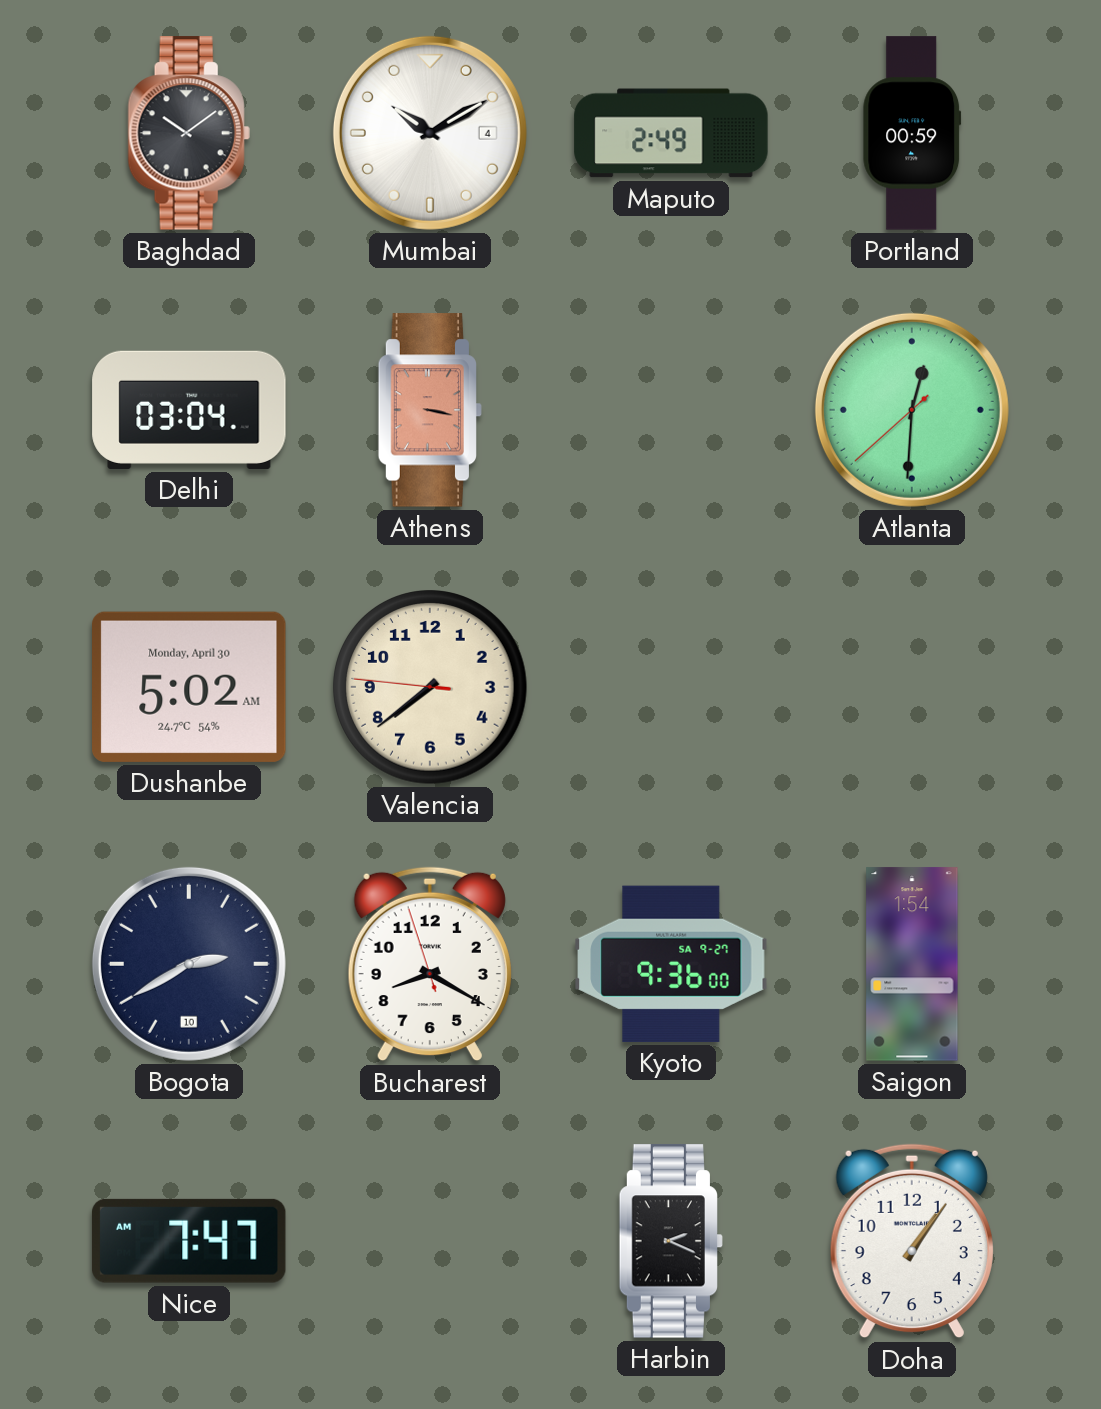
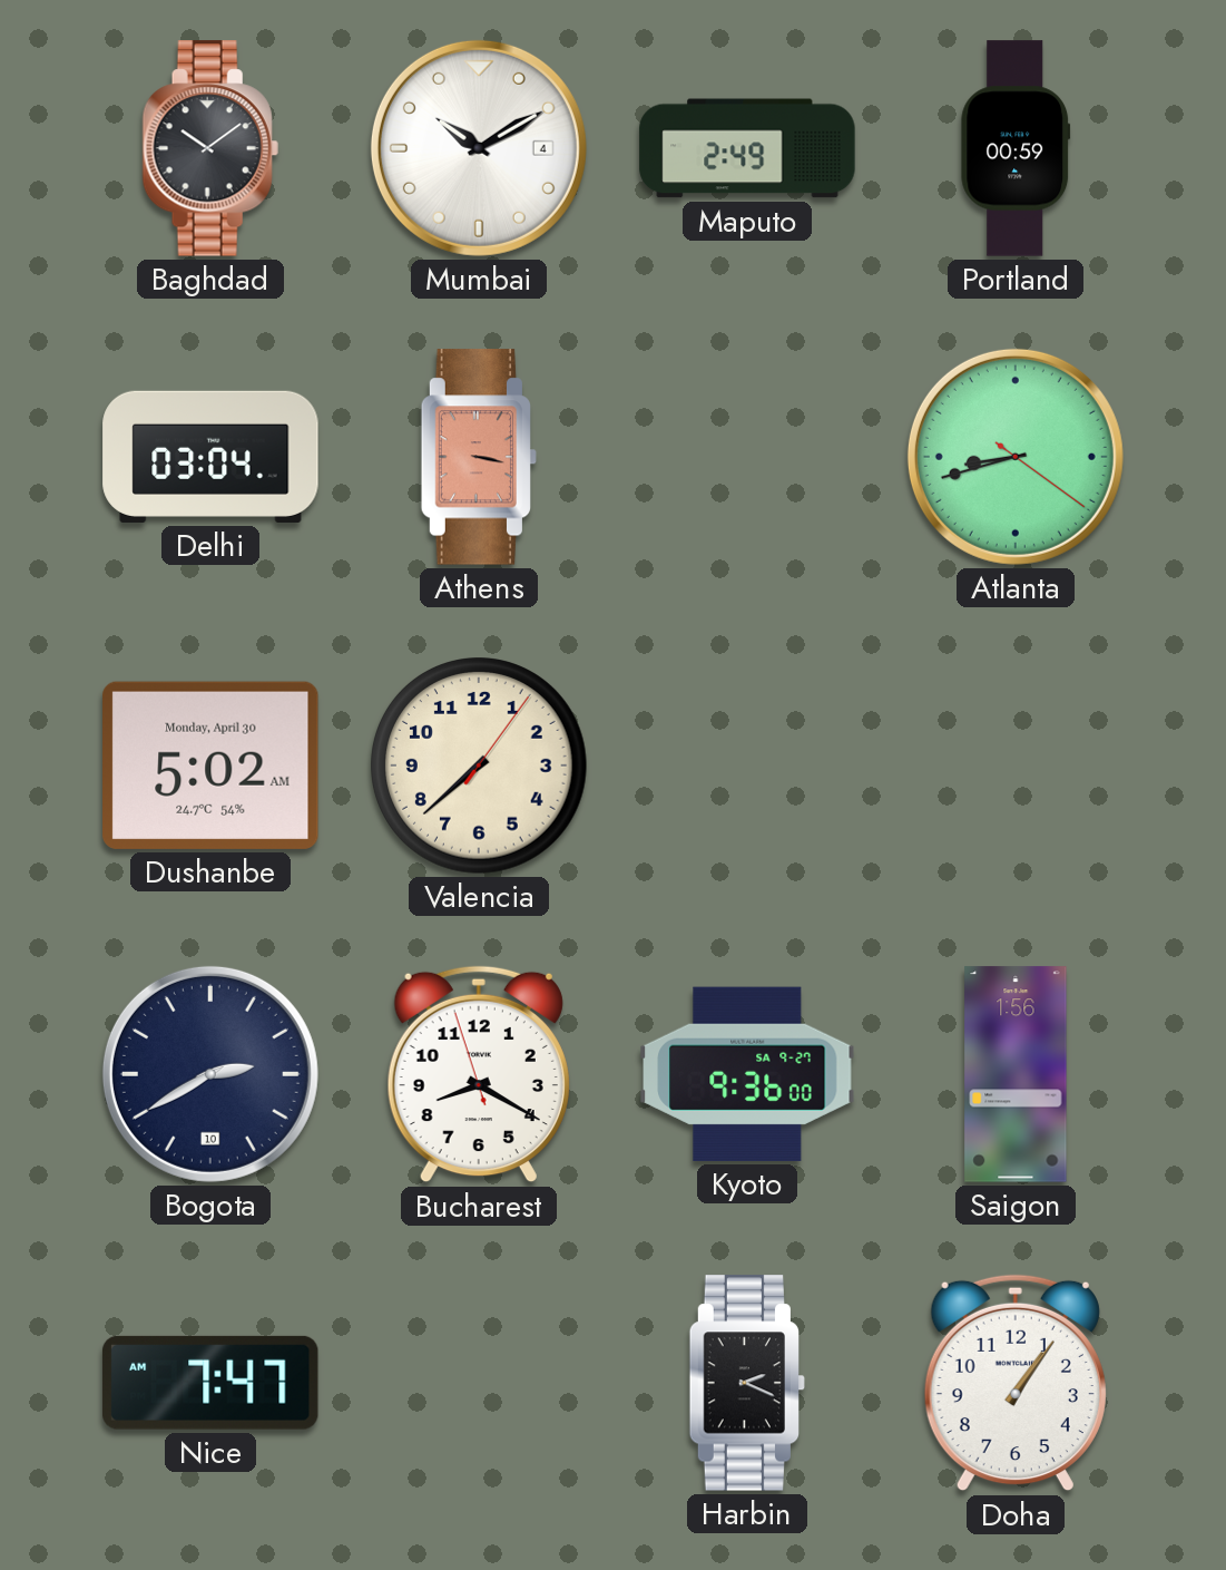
Atlanta: 12:30 -> 8:42 (1016, 457)
Valencia: 7:38:46 -> 7:38:06 (479, 766)
Saigon: 1:54 -> 1:56 (1016, 1074)
